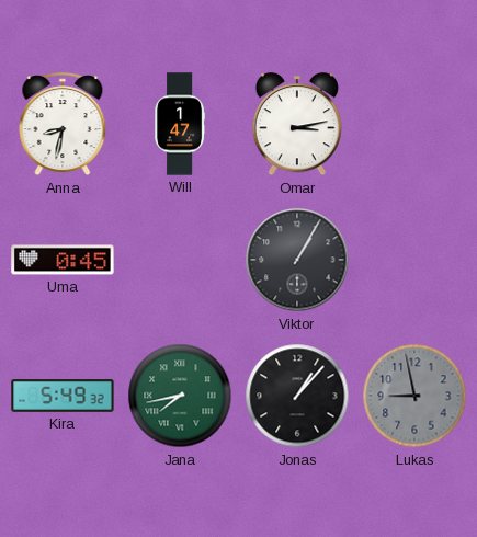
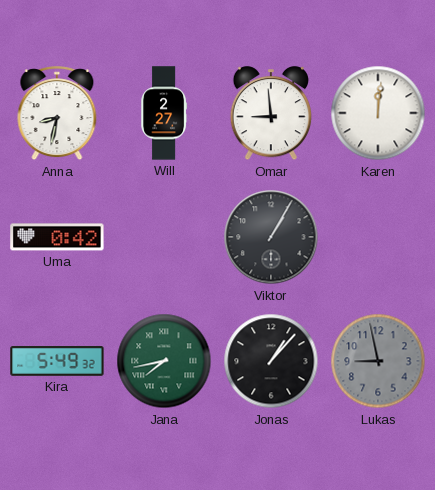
Will: 1:47 -> 2:27 (164, 113)
Omar: 3:13 -> 8:59 (270, 114)
Karen: none -> 12:01 (378, 113)
Uma: 0:45 -> 0:42 (57, 237)
